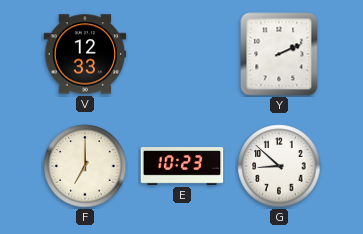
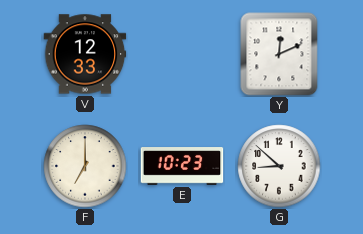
Y: 2:11 -> 12:11 (279, 54)
